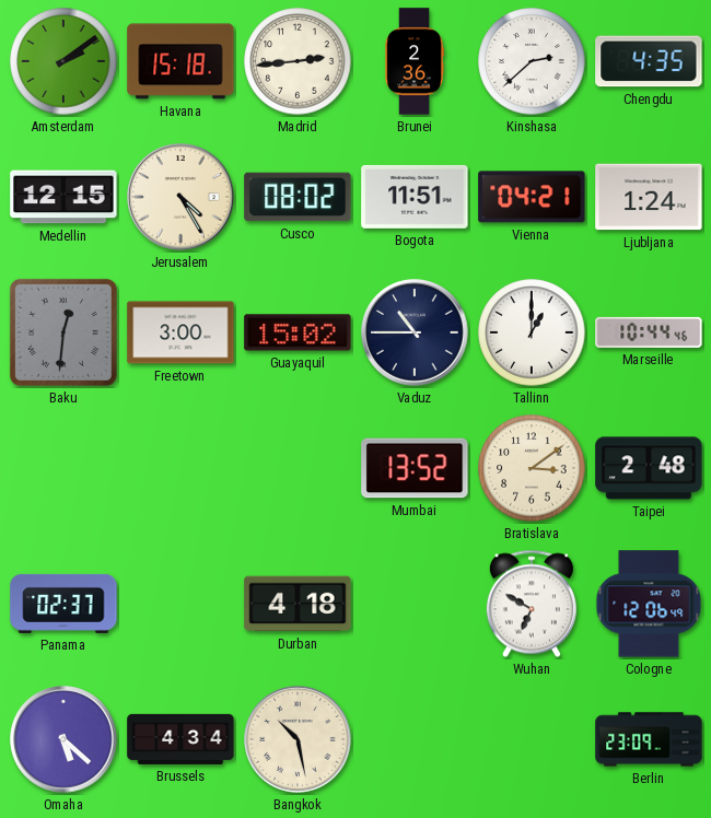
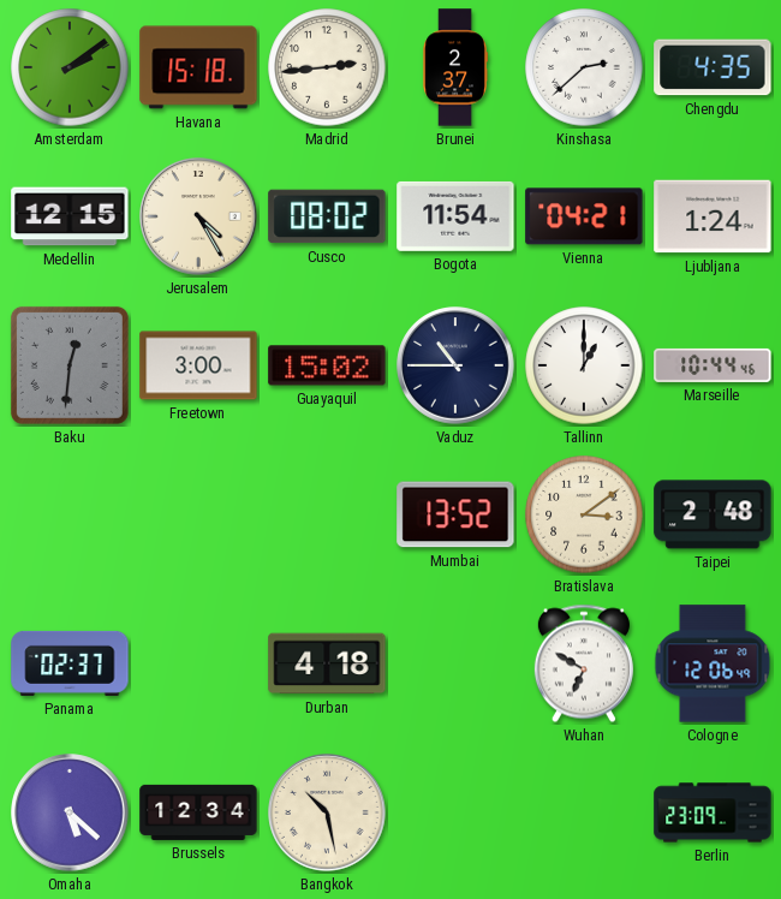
Brunei: 2:36 -> 2:37 (454, 67)
Bogota: 11:51 -> 11:54 (455, 216)
Brussels: 4:34 -> 12:34 (198, 812)
